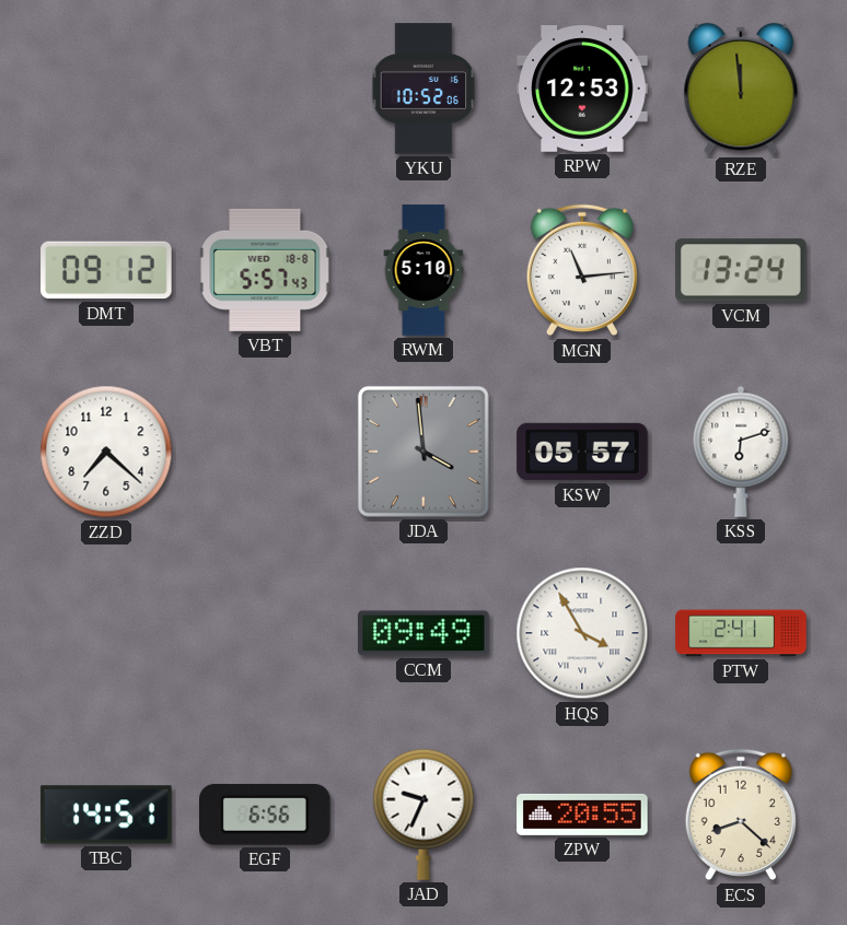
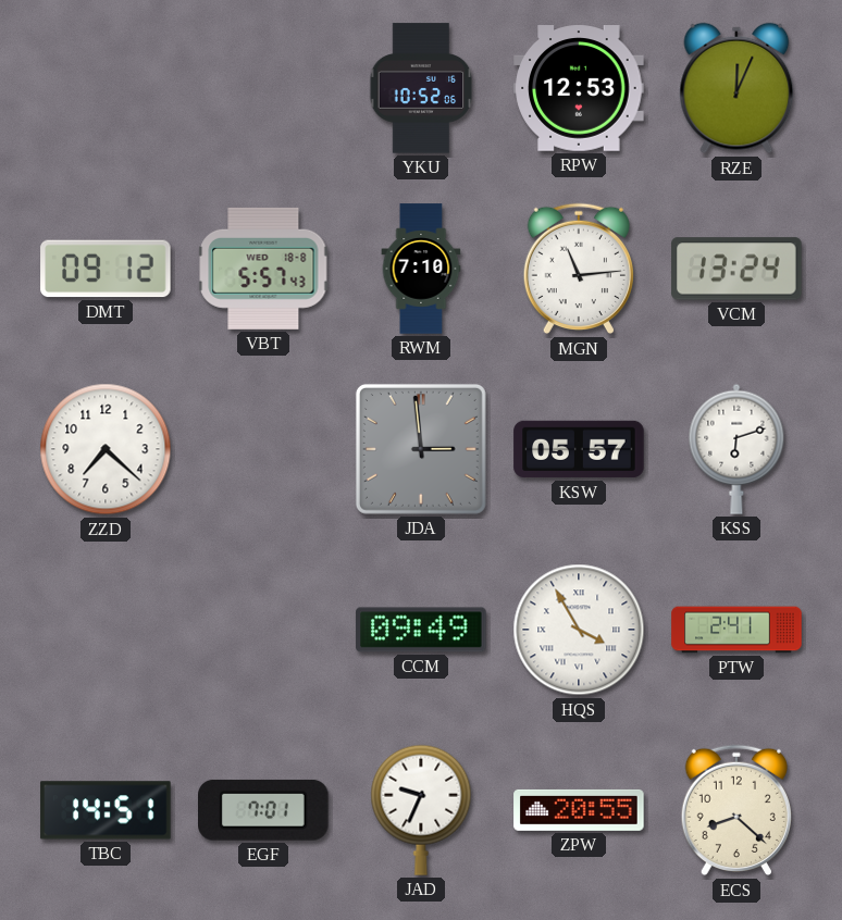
RZE: 11:59 -> 12:04 (736, 88)
RWM: 5:10 -> 7:10 (421, 269)
JDA: 3:59 -> 2:59 (421, 449)
EGF: 6:56 -> 7:01 (264, 810)
